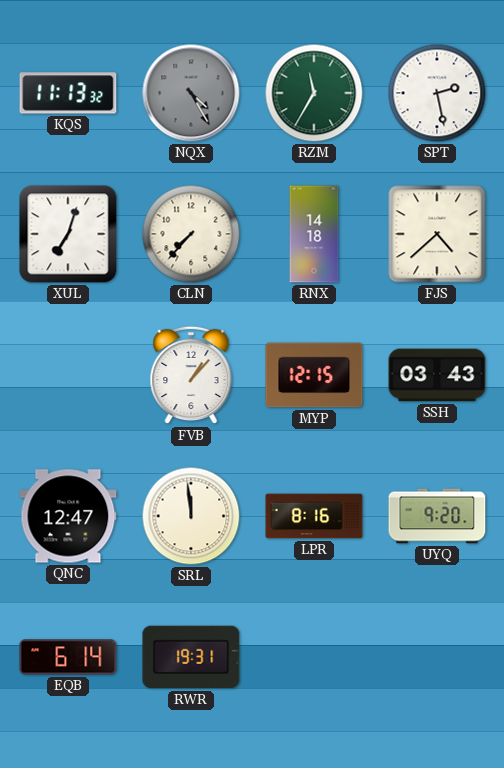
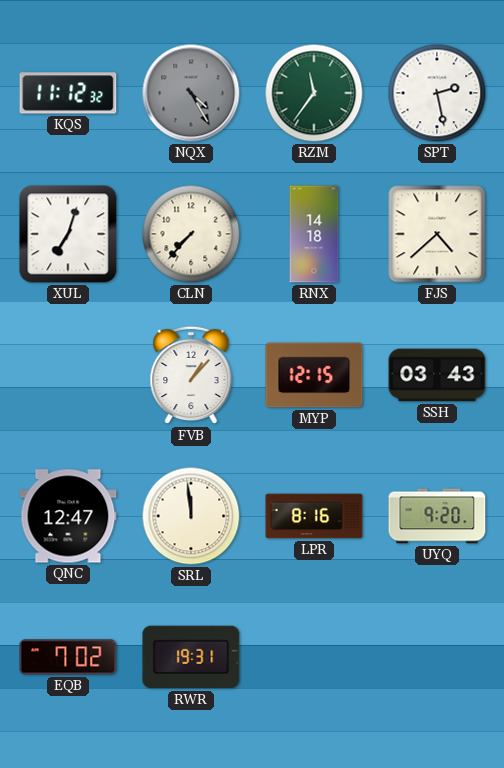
KQS: 11:13 -> 11:12 (68, 93)
RZM: 11:35 -> 11:36 (314, 93)
EQB: 6:14 -> 7:02 (68, 657)
